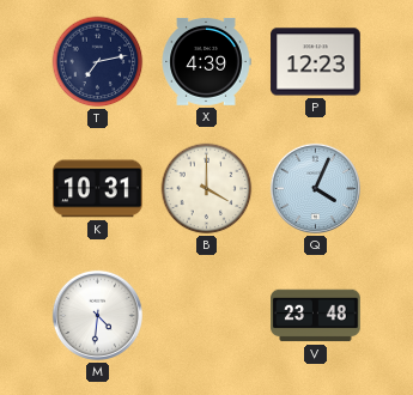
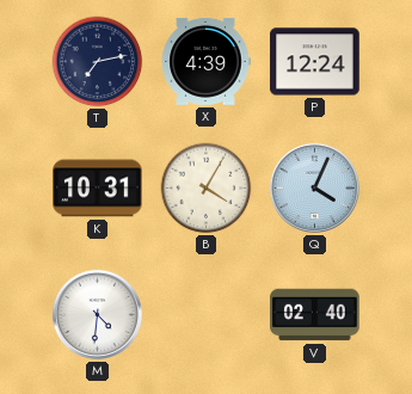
P: 12:23 -> 12:24 (315, 62)
B: 4:00 -> 4:05 (207, 189)
V: 23:48 -> 02:40 (315, 315)
